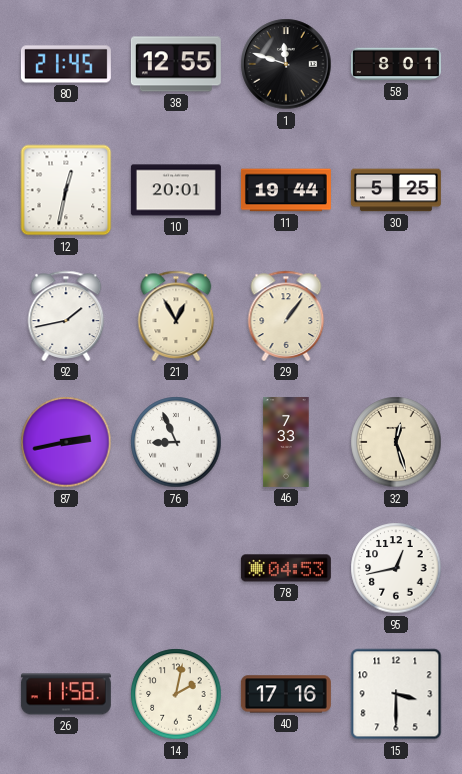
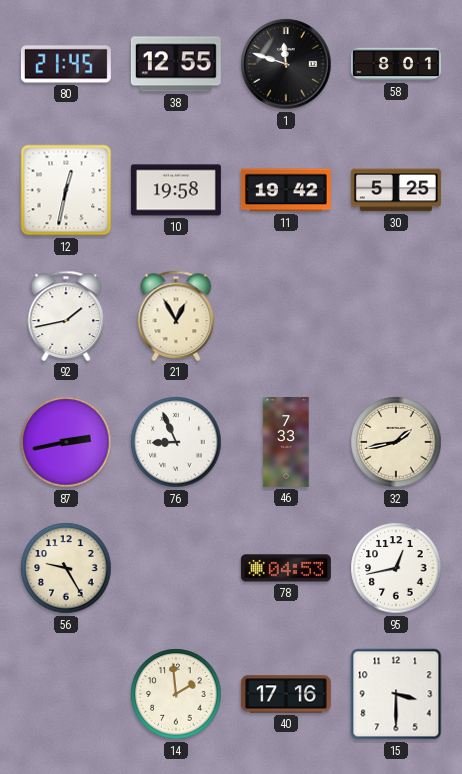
10: 20:01 -> 19:58 (176, 190)
11: 19:44 -> 19:42 (286, 190)
29: 1:06 -> none (286, 316)
32: 12:27 -> 1:43 (396, 442)
56: none -> 9:25 (66, 568)
26: 11:58 -> none (66, 694)
14: 2:02 -> 1:59 (176, 694)
